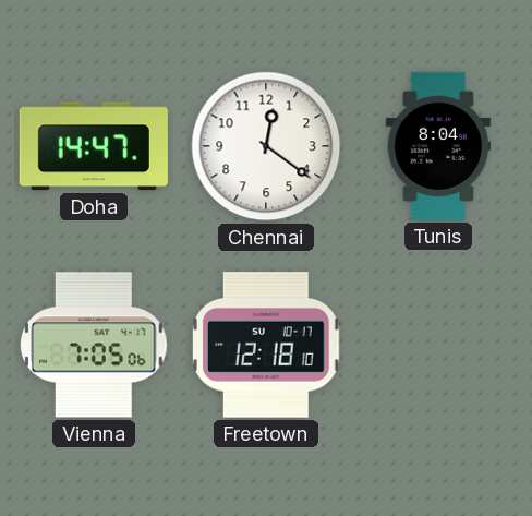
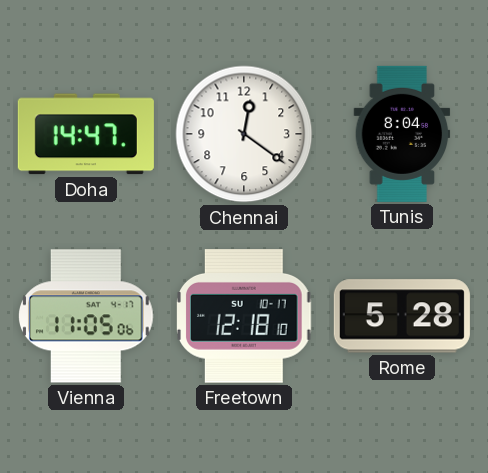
Vienna: 7:05 -> 11:05 (87, 316)
Rome: none -> 5:28 (402, 316)
